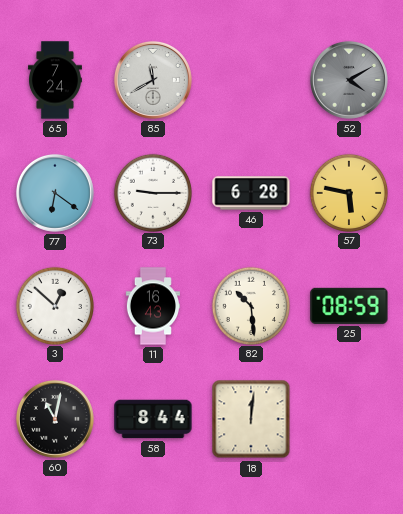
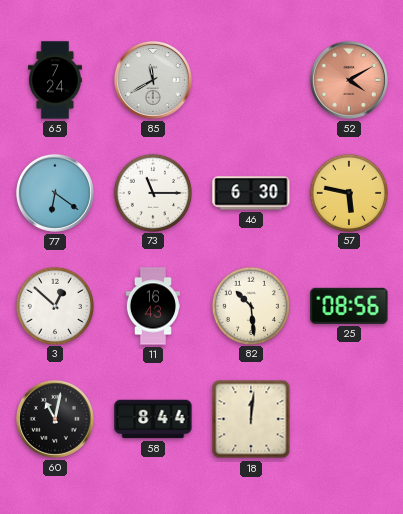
52 dial: grey -> salmon (349, 80)
73: 9:15 -> 11:15 (152, 192)
46: 6:28 -> 6:30 (251, 193)
25: 08:59 -> 08:56 (349, 306)
